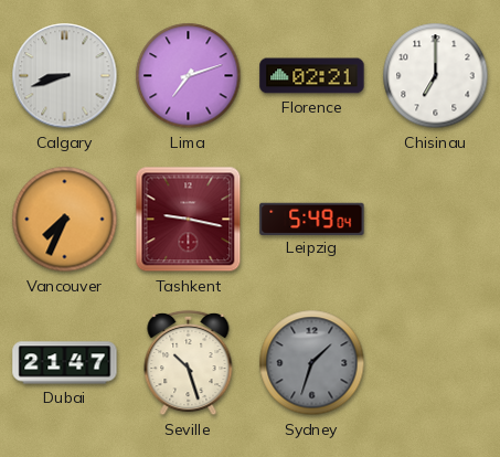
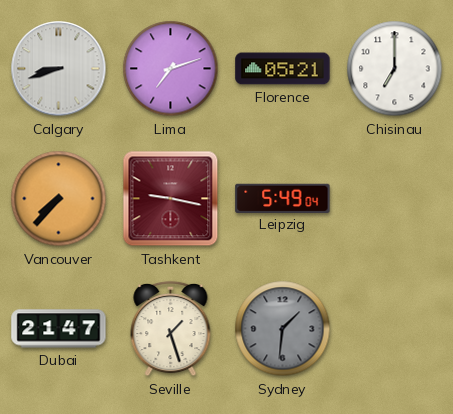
Florence: 02:21 -> 05:21 (283, 69)
Vancouver: 7:34 -> 7:37 (59, 199)
Seville: 10:27 -> 1:27 (171, 329)
Sydney: 1:33 -> 1:31 (283, 329)
